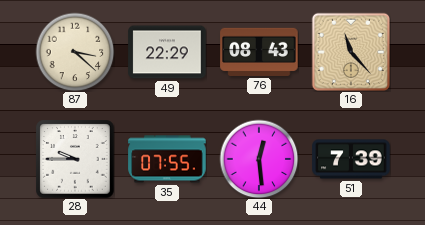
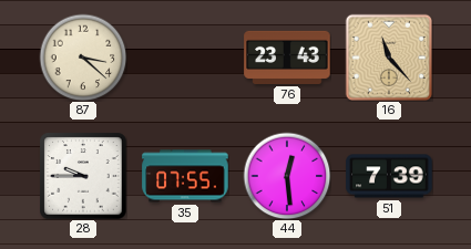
49: 22:29 -> none (167, 52)
76: 08:43 -> 23:43 (287, 58)
